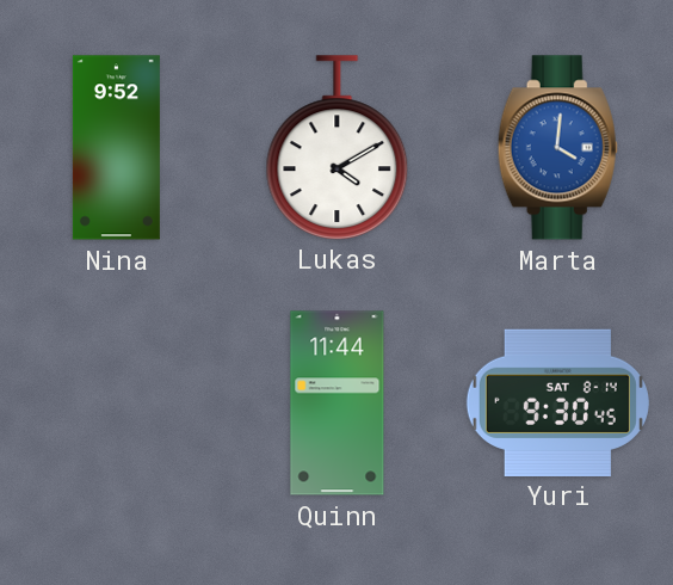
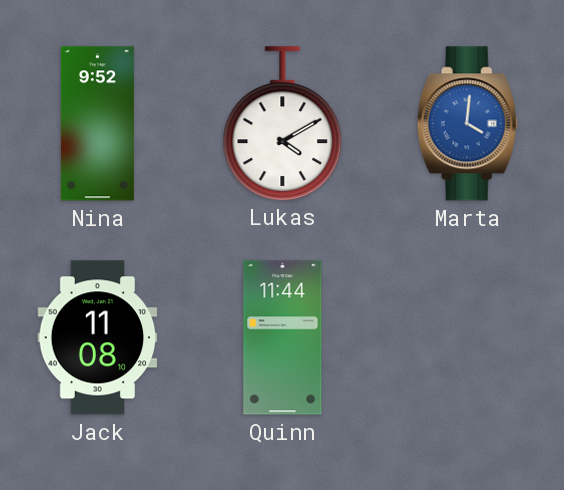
Jack: none -> 11:08 (98, 338)
Yuri: 9:30 -> none (557, 402)
